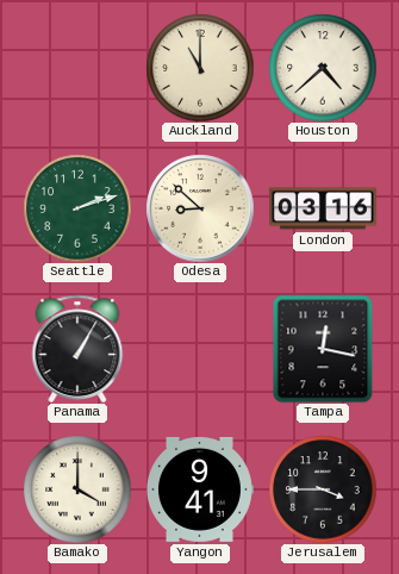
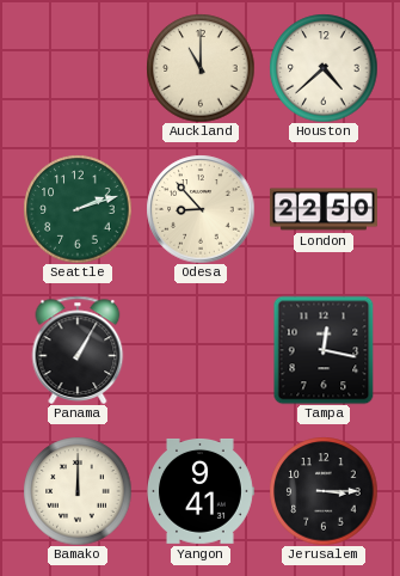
Odesa: 8:52 -> 8:53 (201, 209)
London: 03:16 -> 22:50 (324, 209)
Bamako: 4:00 -> 12:00 (78, 491)
Jerusalem: 3:45 -> 3:15 (324, 491)
